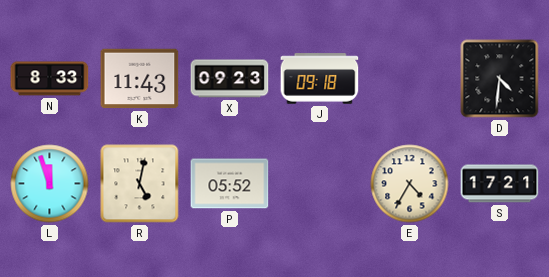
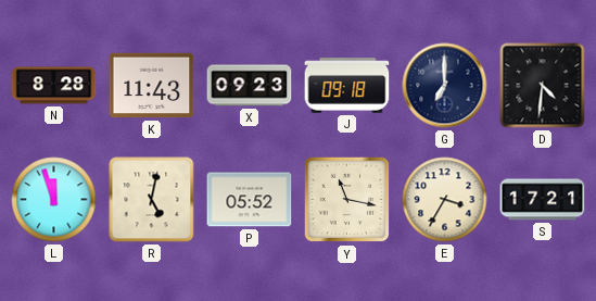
N: 8:33 -> 8:28 (54, 86)
G: none -> 7:00 (445, 86)
Y: none -> 11:17 (347, 200)
E: 4:35 -> 3:35 (445, 200)
